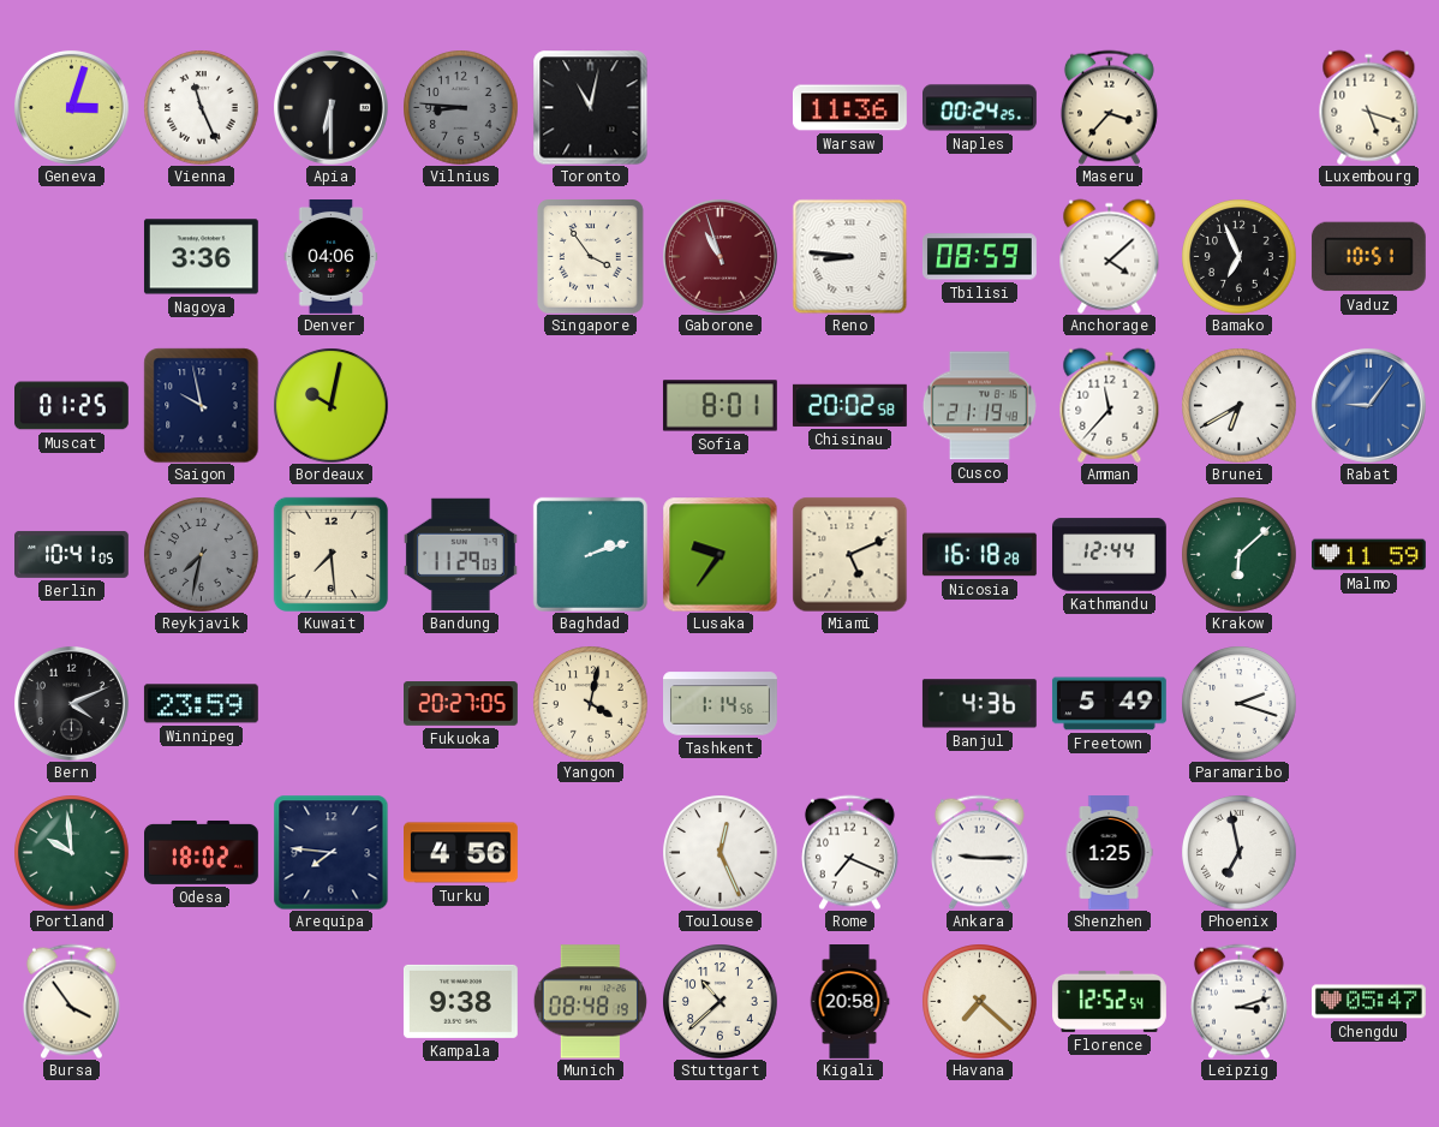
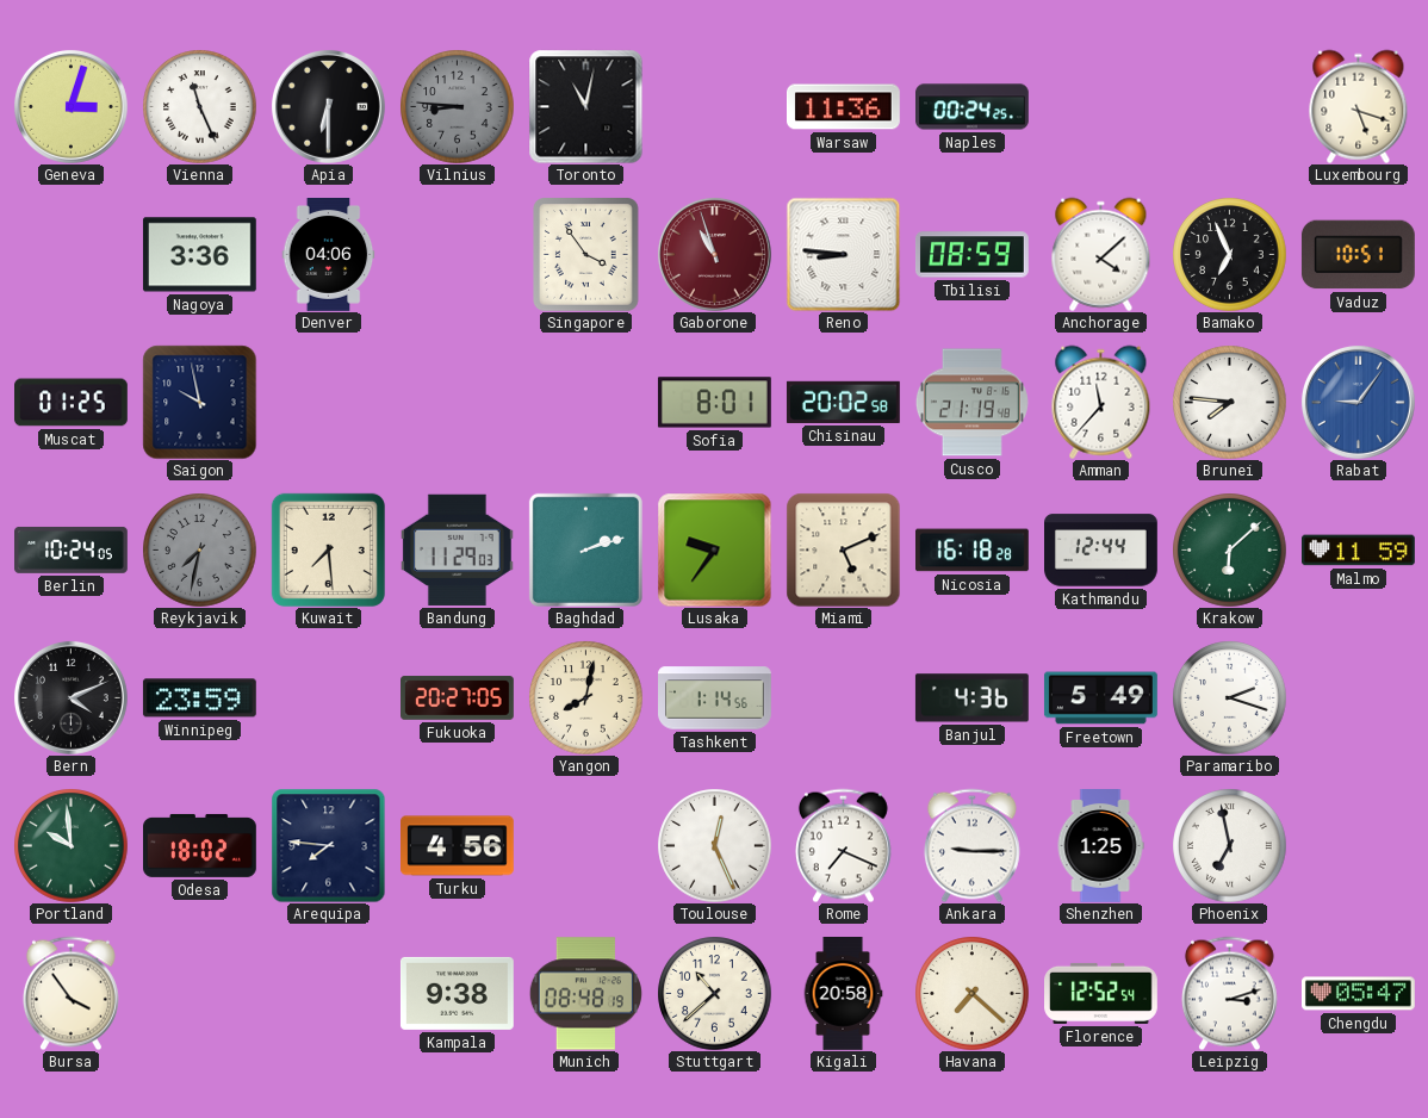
Maseru: 3:37 -> none (1109, 107)
Bordeaux: 10:02 -> none (330, 405)
Brunei: 6:40 -> 7:46 (1229, 402)
Berlin: 10:41 -> 10:24 (72, 551)
Yangon: 4:02 -> 8:02 (585, 697)
